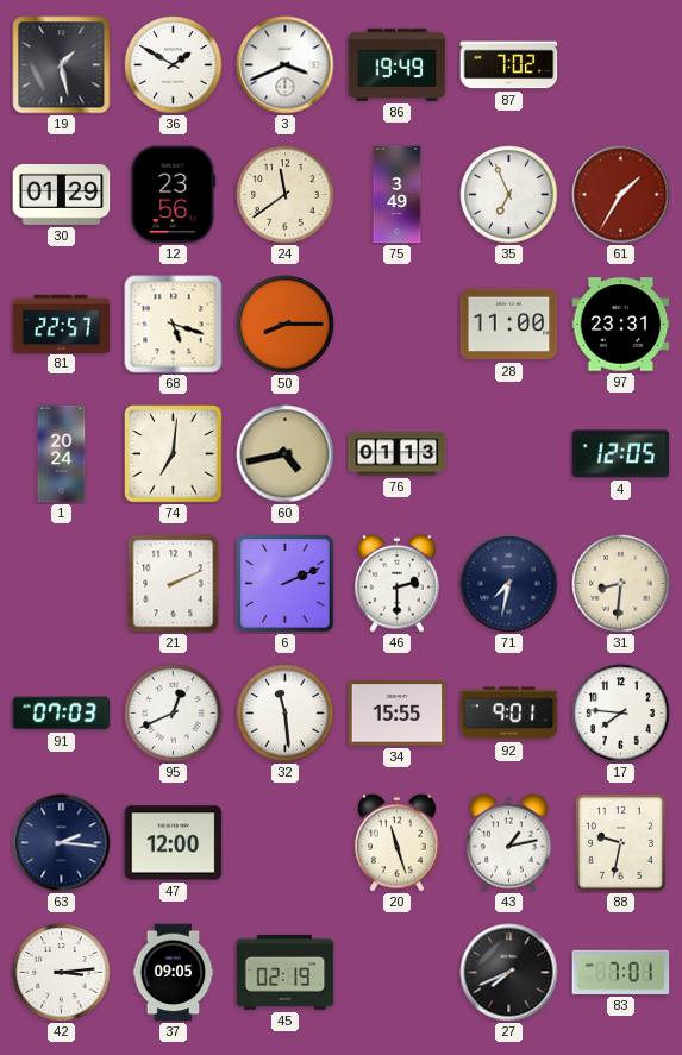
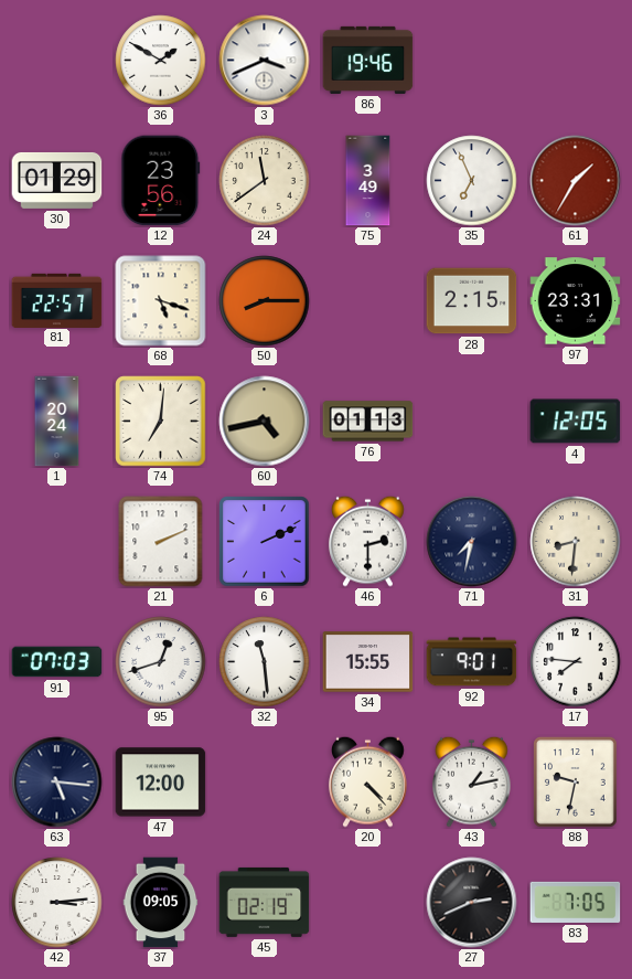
19: 1:28 -> none (62, 65)
86: 19:49 -> 19:46 (368, 60)
87: 7:02 -> none (509, 65)
28: 11:00 -> 2:15 (472, 301)
95: 12:41 -> 12:42 (161, 662)
63: 2:16 -> 5:16 (57, 783)
20: 11:27 -> 4:23 (368, 781)
27: 7:41 -> 2:41 (472, 903)
83: 7:01 -> 7:05 (576, 902)
